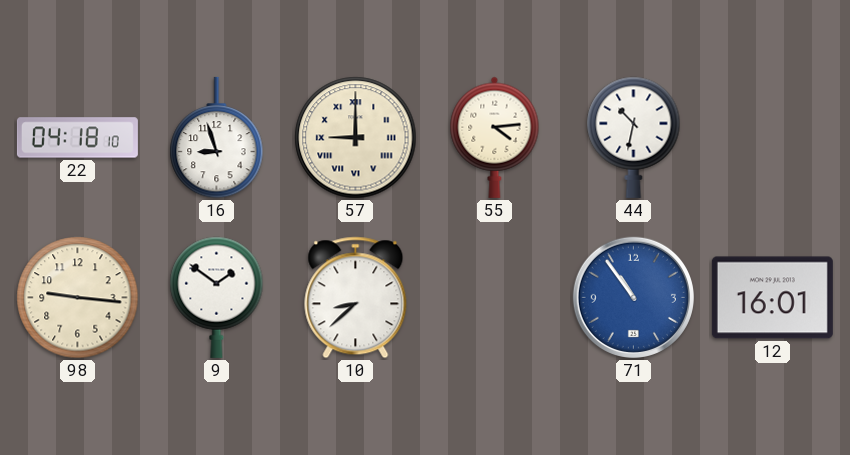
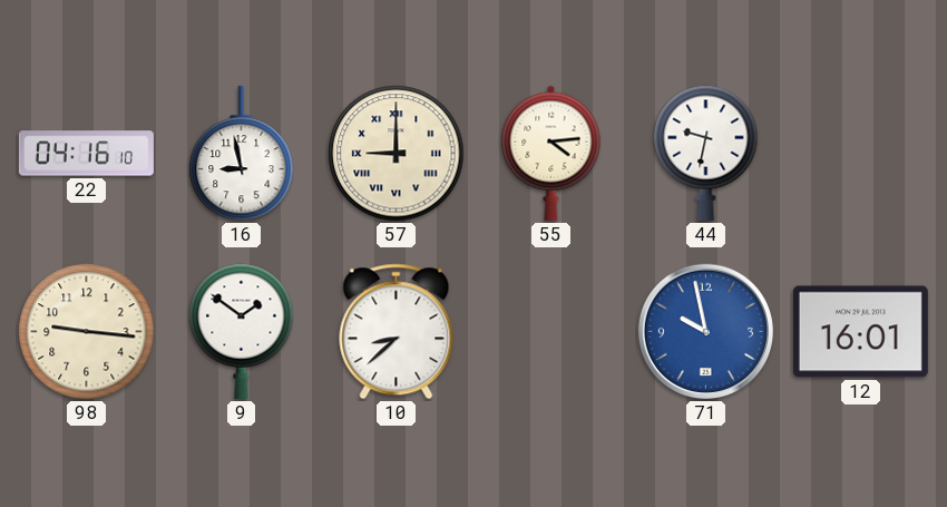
22: 04:18 -> 04:16 (86, 154)
16: 8:57 -> 8:58 (242, 154)
44: 10:32 -> 9:32 (706, 153)
71: 10:54 -> 9:58 (705, 331)
